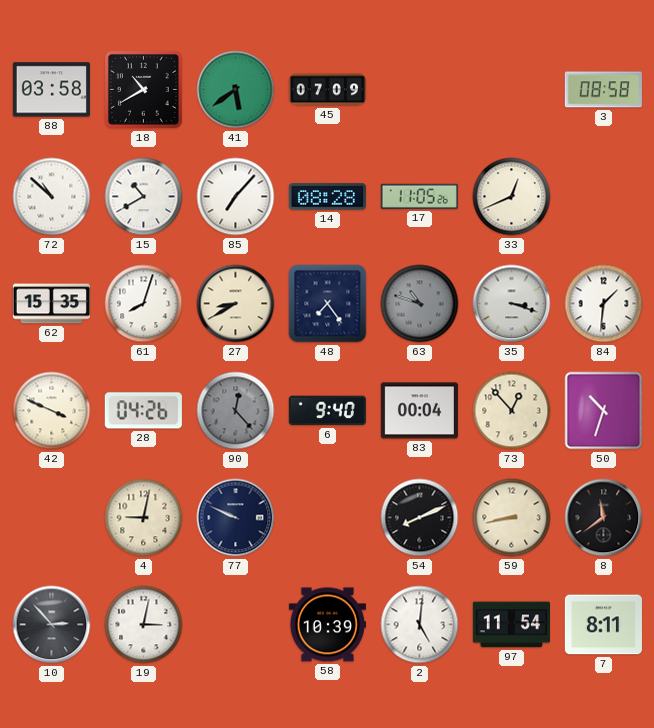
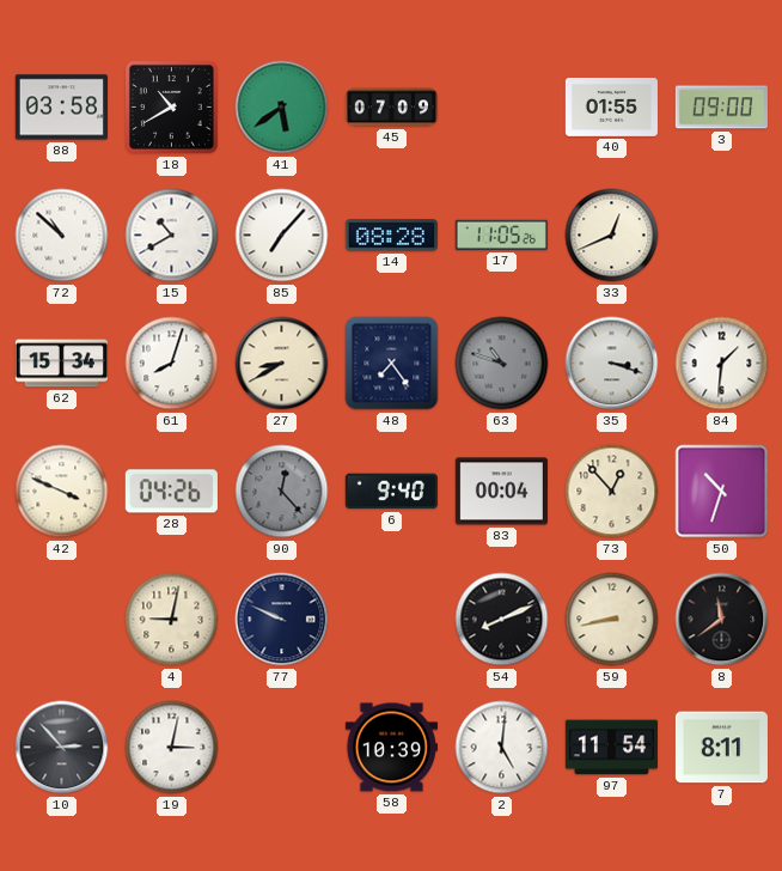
40: none -> 01:55 (611, 108)
3: 08:58 -> 09:00 (721, 108)
62: 15:35 -> 15:34 (61, 364)
